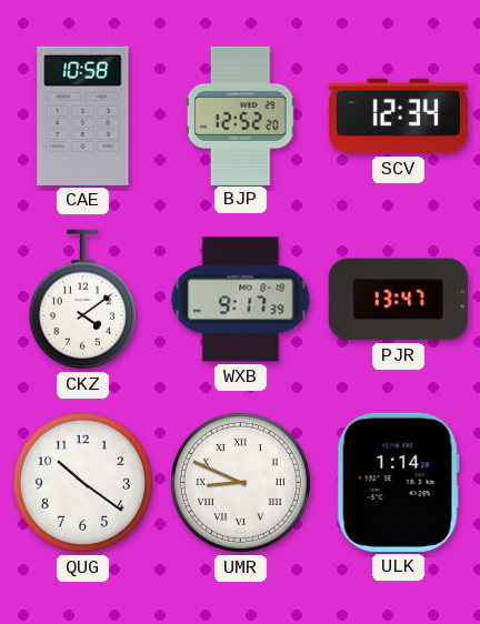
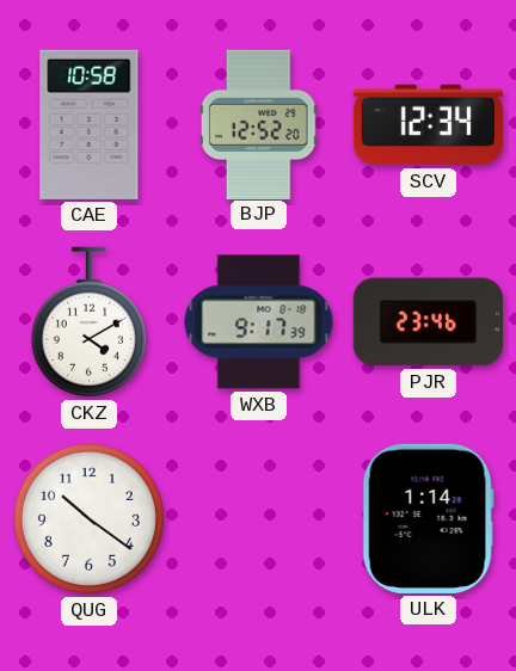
CKZ: 4:09 -> 4:10 (88, 322)
PJR: 13:47 -> 23:46 (428, 322)
UMR: 8:49 -> none (240, 482)
